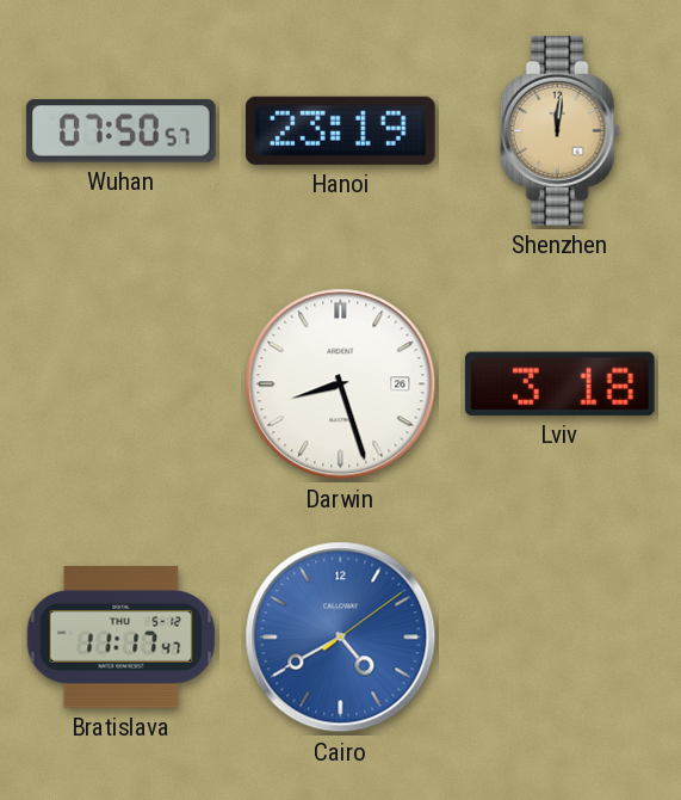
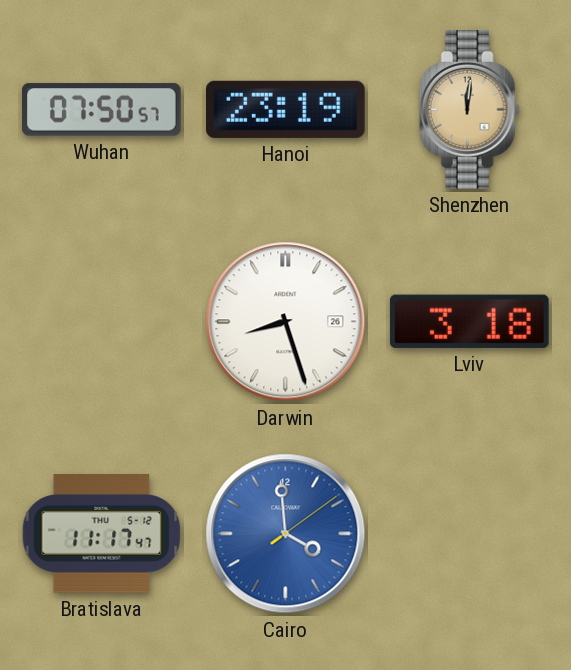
Cairo: 4:40 -> 3:59 (286, 534)
